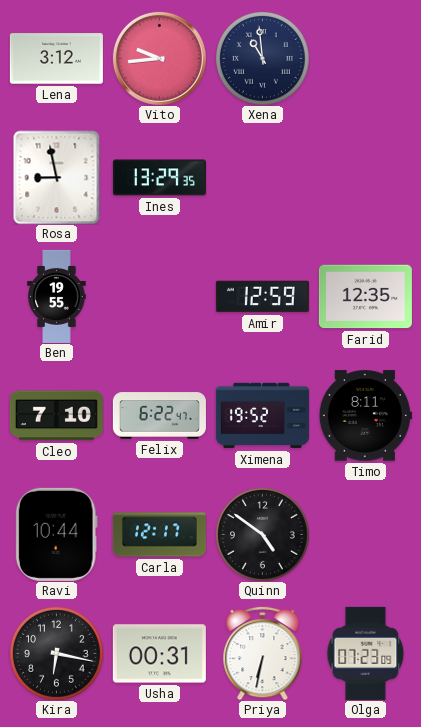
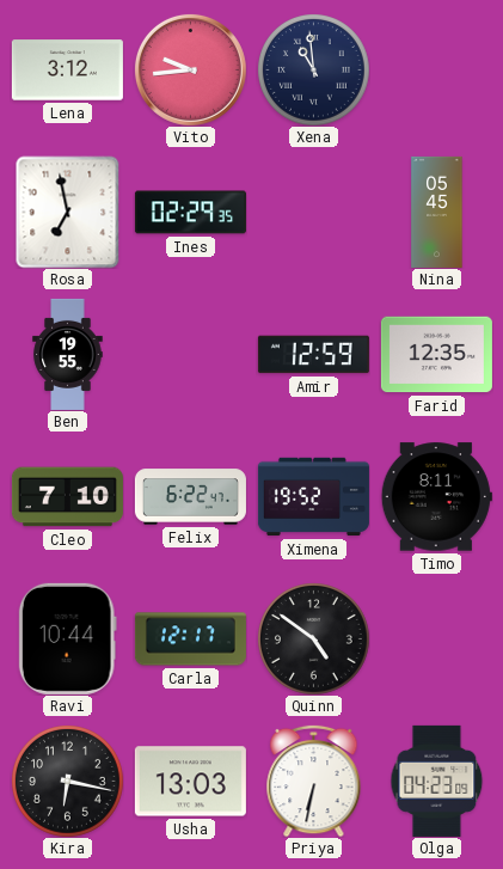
Rosa: 8:58 -> 6:58 (68, 212)
Ines: 13:29 -> 02:29 (190, 213)
Nina: none -> 05:45 (437, 212)
Usha: 00:31 -> 13:03 (190, 782)
Olga: 07:23 -> 04:23 (437, 781)
